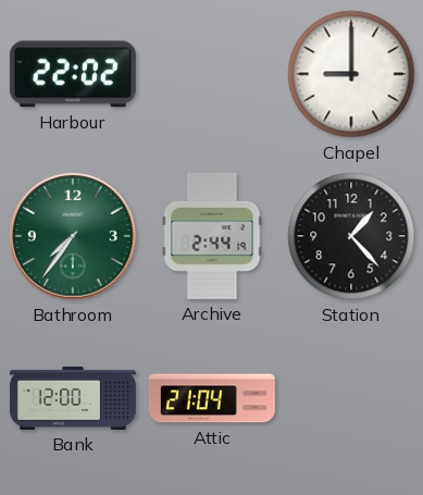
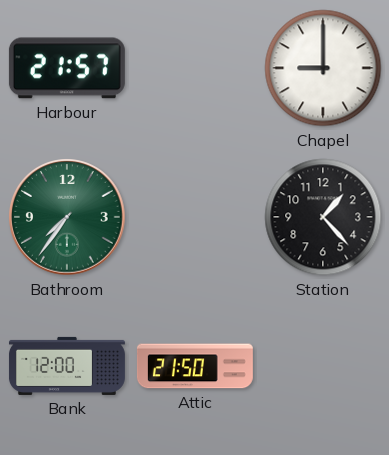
Harbour: 22:02 -> 21:57 (67, 68)
Archive: 2:44 -> none (212, 236)
Attic: 21:04 -> 21:50 (195, 366)
